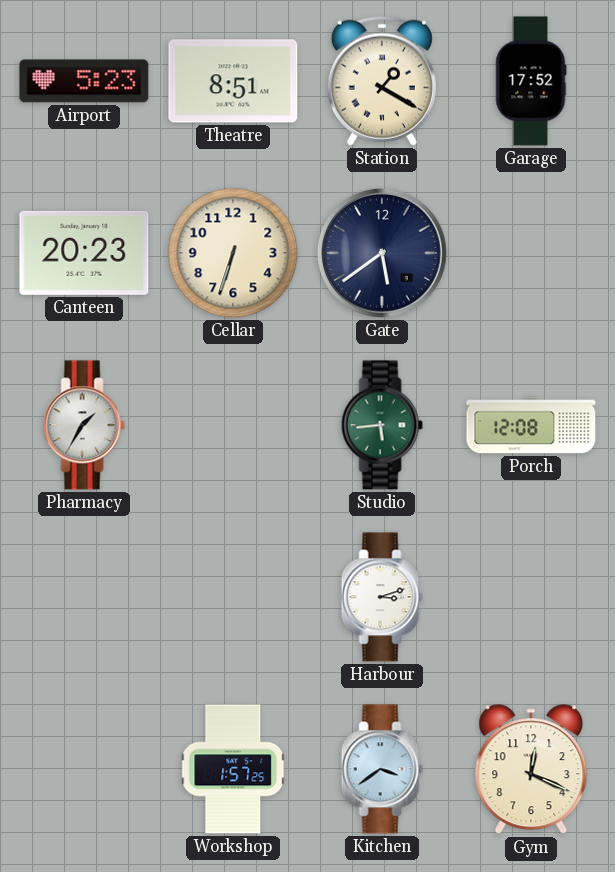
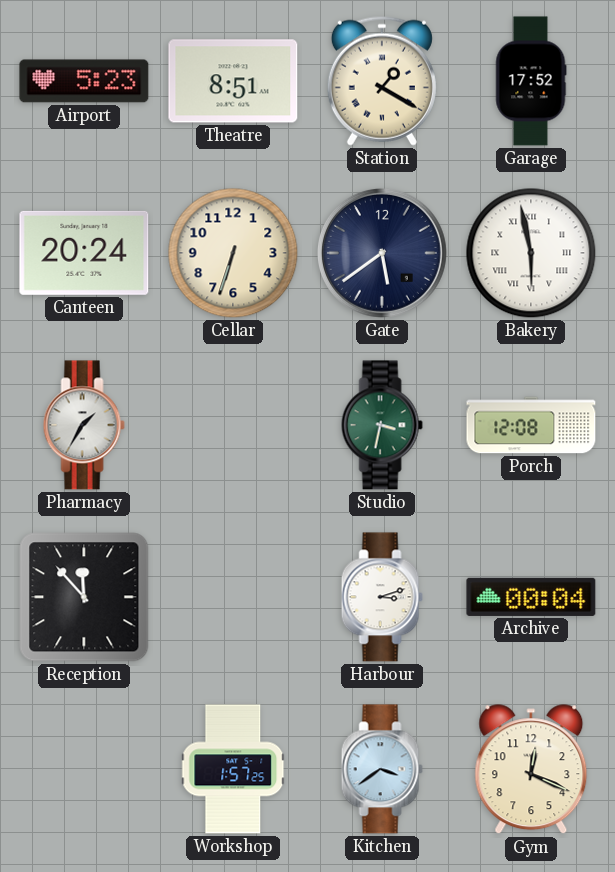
Canteen: 20:23 -> 20:24 (84, 253)
Bakery: none -> 5:58 (531, 253)
Studio: 5:44 -> 3:32 (382, 425)
Reception: none -> 11:53 (84, 597)
Archive: none -> 00:04 (531, 597)
